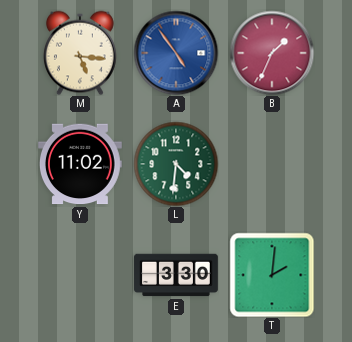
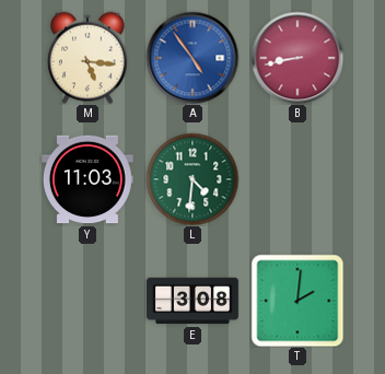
B: 1:34 -> 8:43 (297, 58)
Y: 11:02 -> 11:03 (87, 179)
E: 3:30 -> 3:08 (192, 301)
